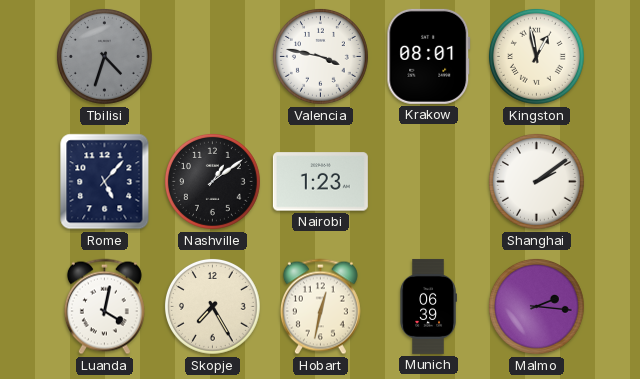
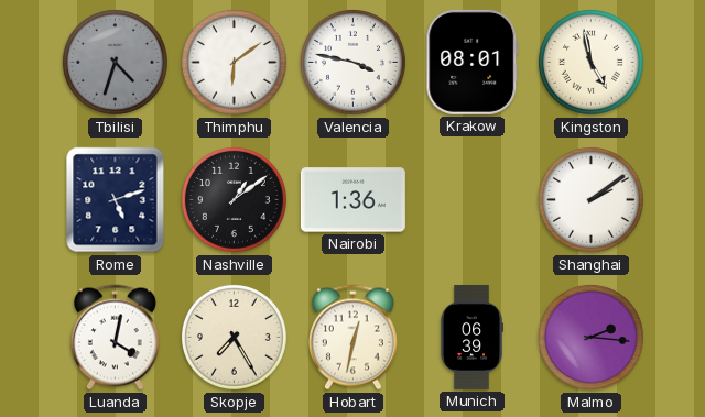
Thimphu: none -> 6:09 (234, 62)
Kingston: 12:58 -> 4:58 (590, 62)
Rome: 5:07 -> 5:12 (116, 200)
Nairobi: 1:23 -> 1:36 (352, 200)
